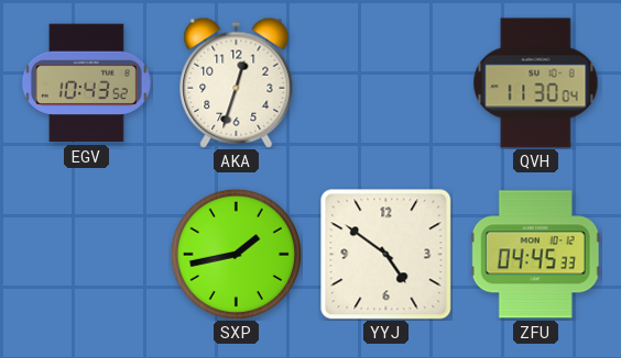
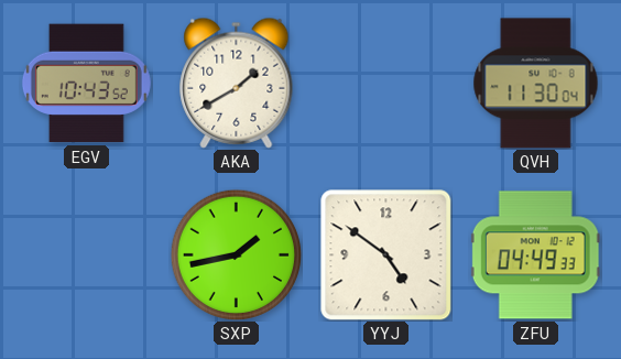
AKA: 12:33 -> 1:40 (237, 83)
ZFU: 04:45 -> 04:49 (535, 255)
